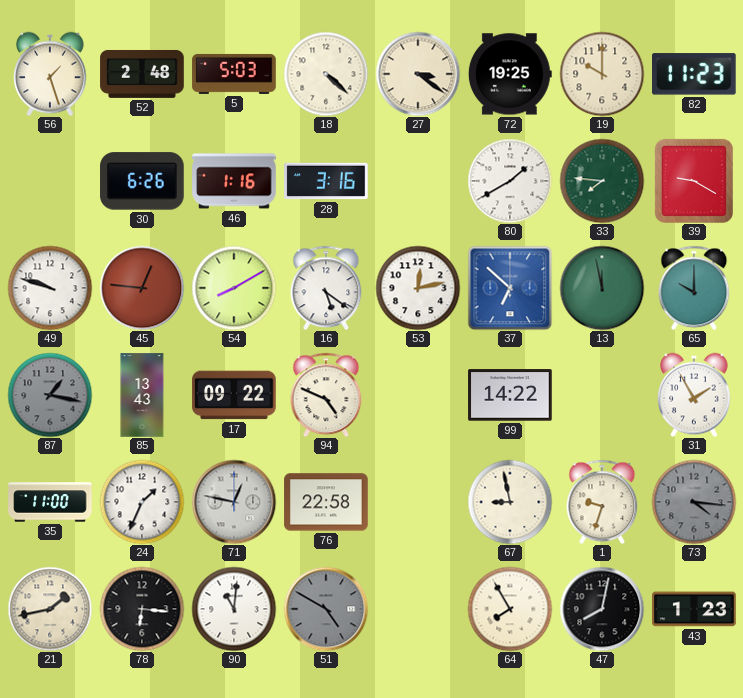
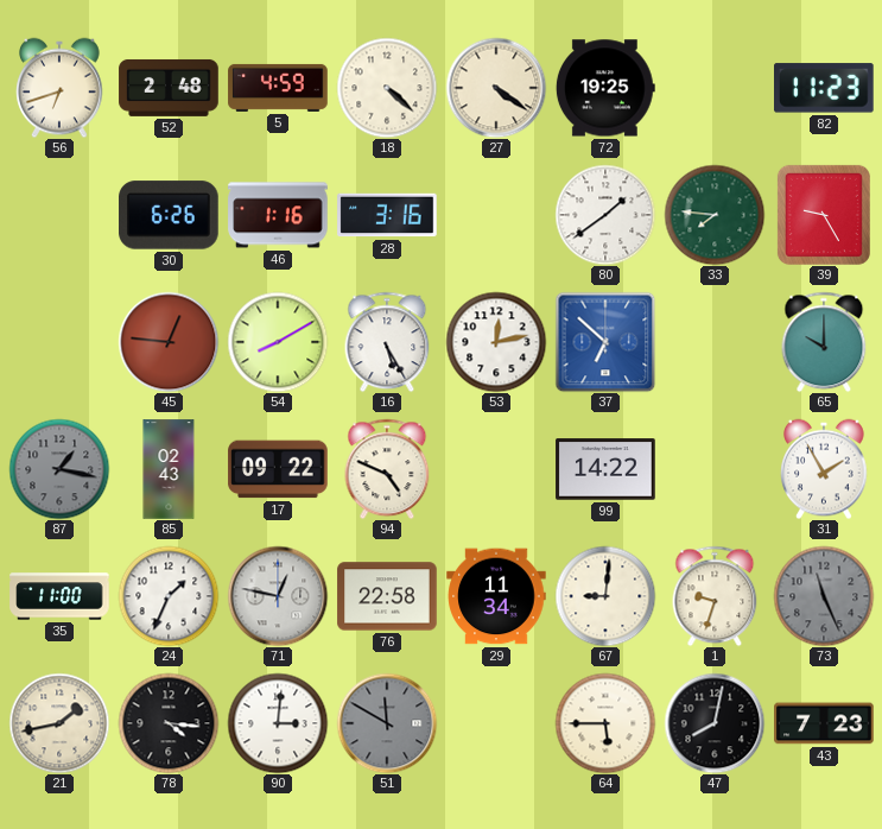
56: 1:27 -> 6:42 (59, 88)
5: 5:03 -> 4:59 (278, 88)
27: 3:21 -> 4:21 (496, 88)
19: 10:00 -> none (602, 74)
80: 1:40 -> 1:39 (605, 215)
39: 9:20 -> 9:25 (824, 215)
49: 9:48 -> none (50, 288)
16: 5:21 -> 5:25 (387, 342)
13: 11:58 -> none (602, 288)
85: 13:43 -> 02:43 (169, 469)
29: none -> 11:34 (496, 596)
67: 8:58 -> 9:01 (605, 596)
73: 4:16 -> 11:26 (824, 596)
78: 6:16 -> 4:16 (169, 723)
90: 11:01 -> 3:01 (278, 723)
51: 4:50 -> 11:50 (387, 723)
64: 7:55 -> 5:45 (605, 723)
43: 1:23 -> 7:23 (824, 723)
